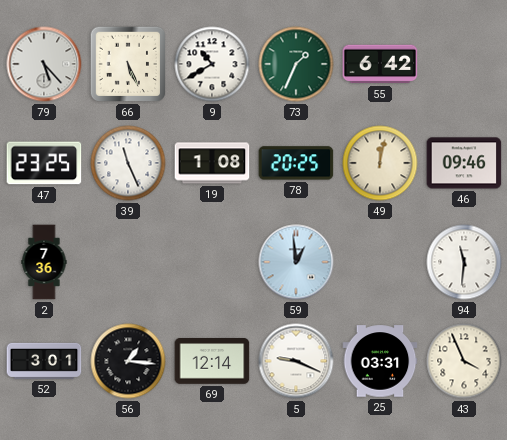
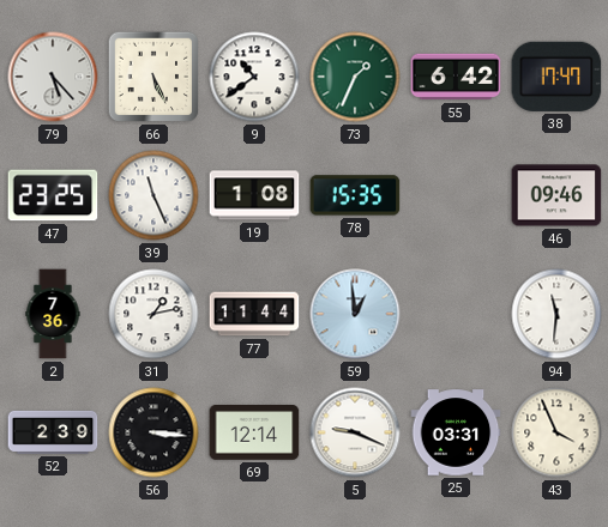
9: 10:40 -> 10:39 (254, 77)
38: none -> 17:47 (556, 77)
78: 20:25 -> 15:35 (355, 195)
49: 12:02 -> none (380, 163)
31: none -> 1:13 (153, 314)
77: none -> 11:44 (254, 314)
52: 3:01 -> 2:39 (53, 432)
56: 1:16 -> 3:16 (153, 432)
